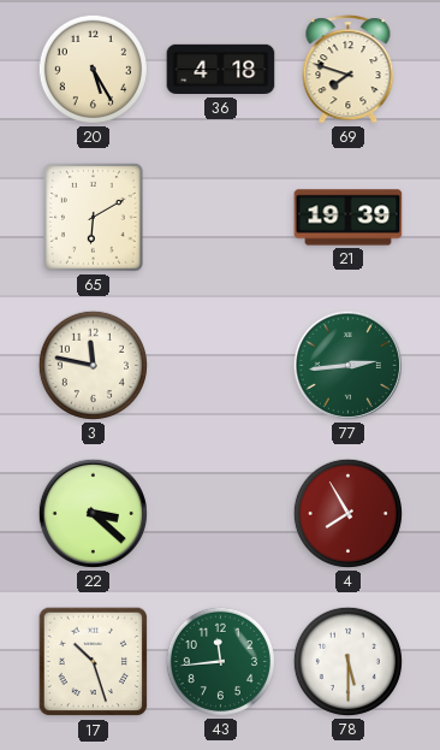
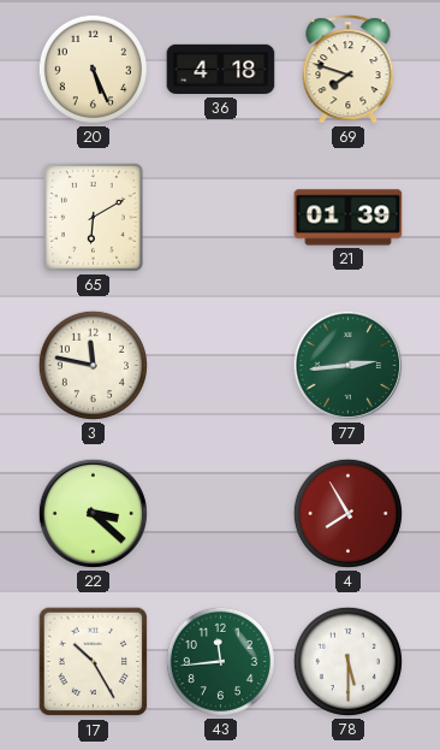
20: 5:25 -> 5:26 (93, 69)
21: 19:39 -> 01:39 (349, 218)
17: 10:27 -> 10:25 (94, 662)
